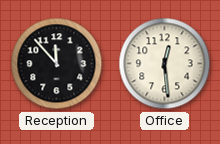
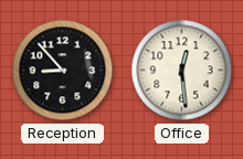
Reception: 11:53 -> 8:53 (63, 71)
